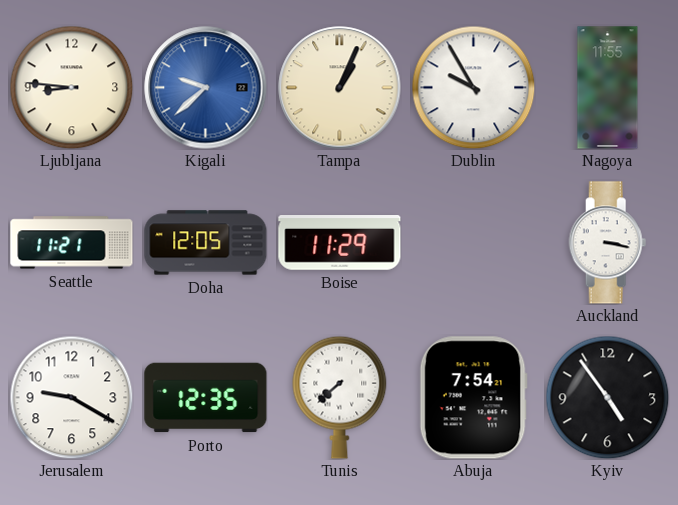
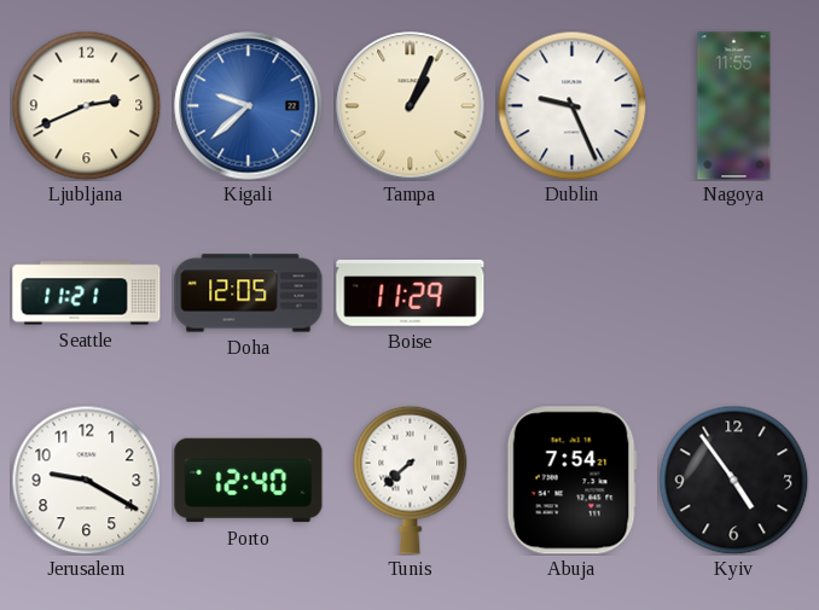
Ljubljana: 8:46 -> 2:41 (86, 105)
Dublin: 9:55 -> 9:26 (571, 105)
Auckland: 3:17 -> none (608, 243)
Porto: 12:35 -> 12:40 (249, 481)
